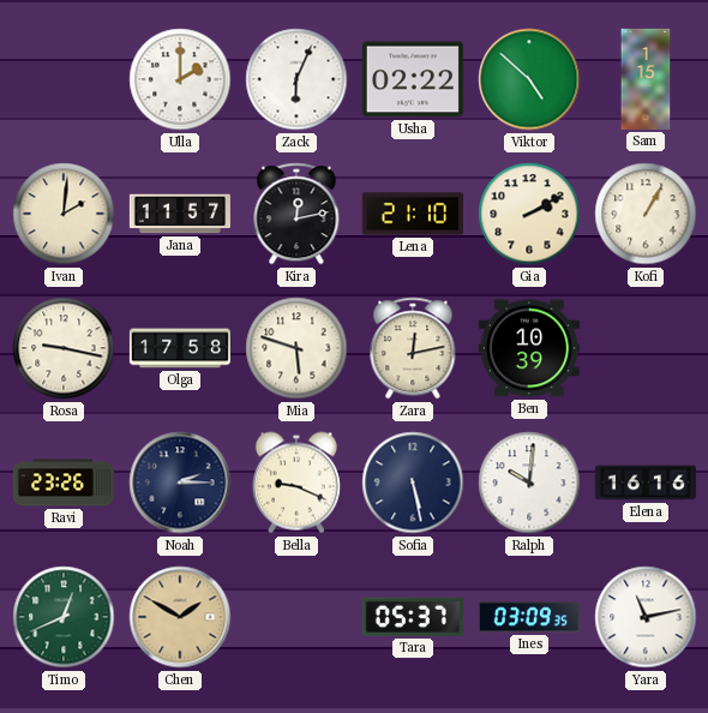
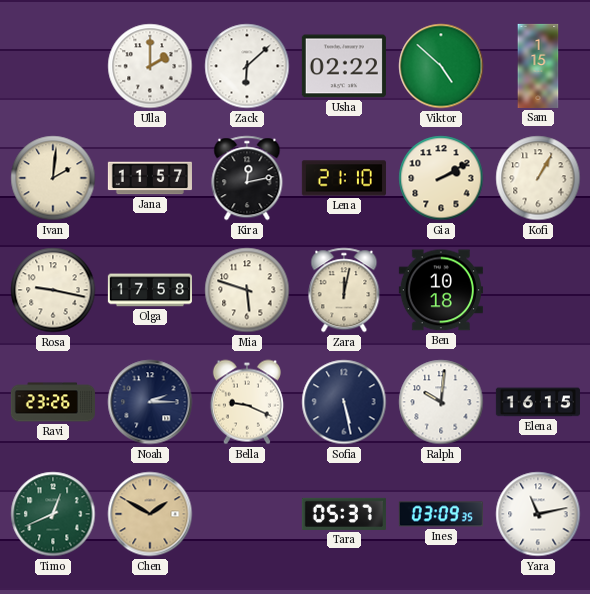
Zack: 6:04 -> 6:08 (247, 66)
Zara: 12:13 -> 12:02 (344, 290)
Ben: 10:39 -> 10:18 (441, 290)
Elena: 16:16 -> 16:15 (538, 402)
